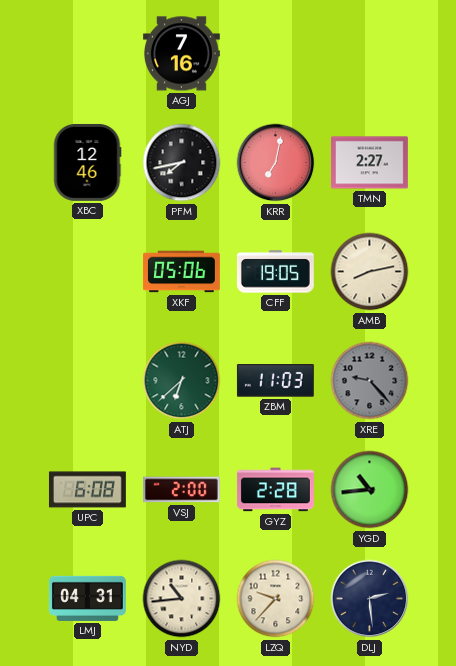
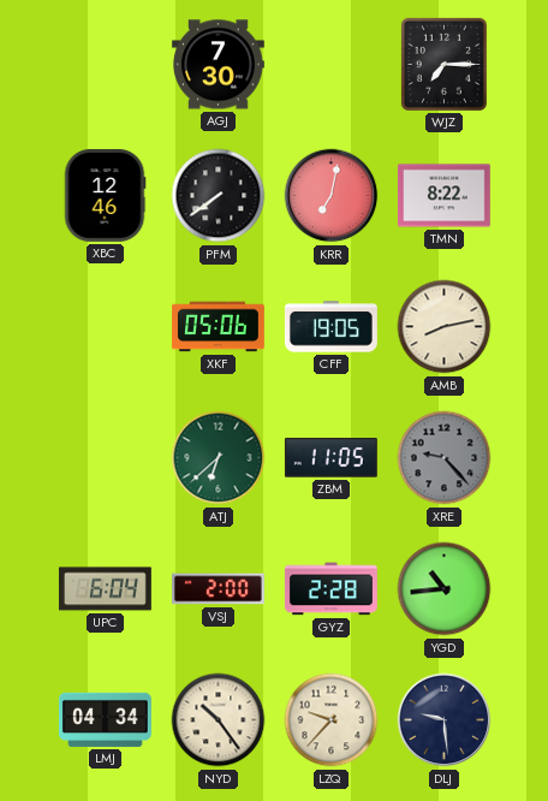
AGJ: 7:16 -> 7:30 (218, 65)
WJZ: none -> 7:15 (443, 64)
PFM: 7:43 -> 7:39 (219, 196)
TMN: 2:27 -> 8:22 (443, 196)
ZBM: 11:03 -> 11:05 (330, 458)
UPC: 6:08 -> 6:04 (105, 589)
LMJ: 04:31 -> 04:34 (105, 719)
NYD: 10:44 -> 10:24 (219, 720)
DLJ: 2:29 -> 9:29 (445, 720)
